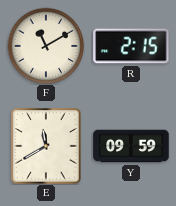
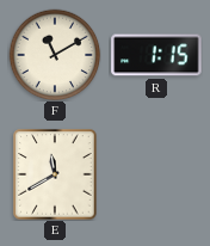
R: 2:15 -> 1:15 (156, 55)
Y: 09:59 -> none (131, 146)
